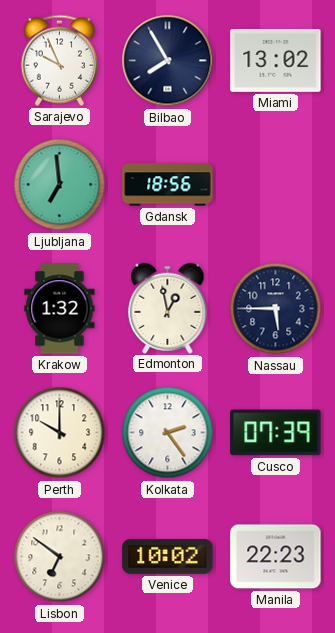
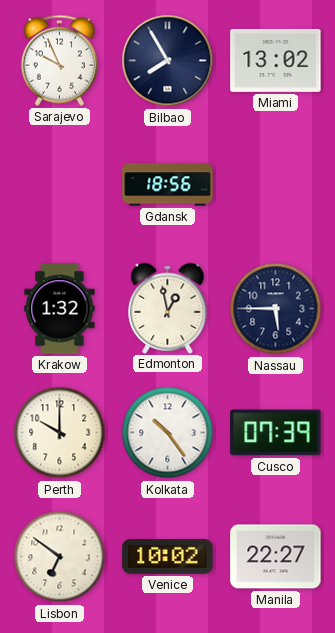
Ljubljana: 6:59 -> none (60, 185)
Kolkata: 2:24 -> 10:24 (168, 433)
Manila: 22:23 -> 22:27 (276, 557)
